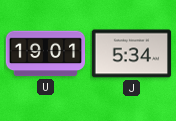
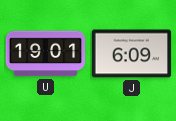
J: 5:34 -> 6:09 (131, 54)
